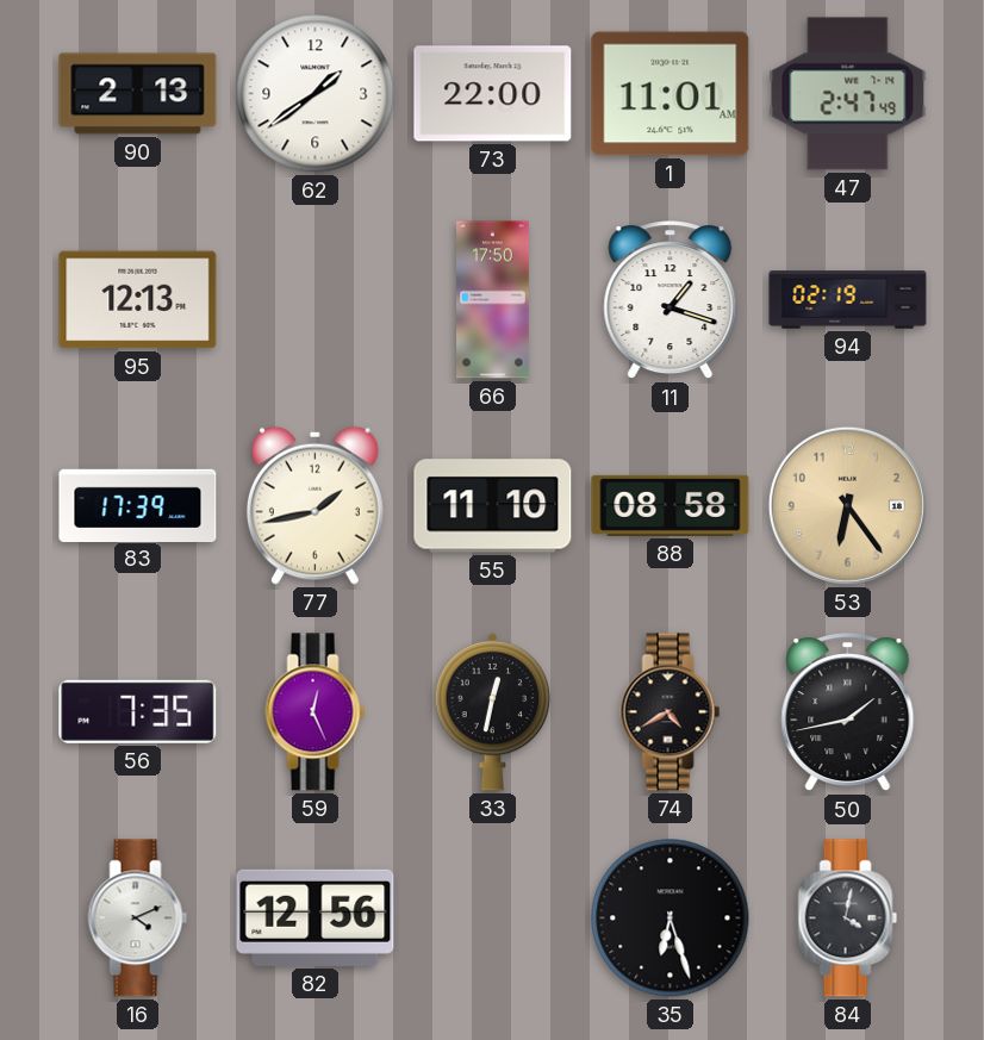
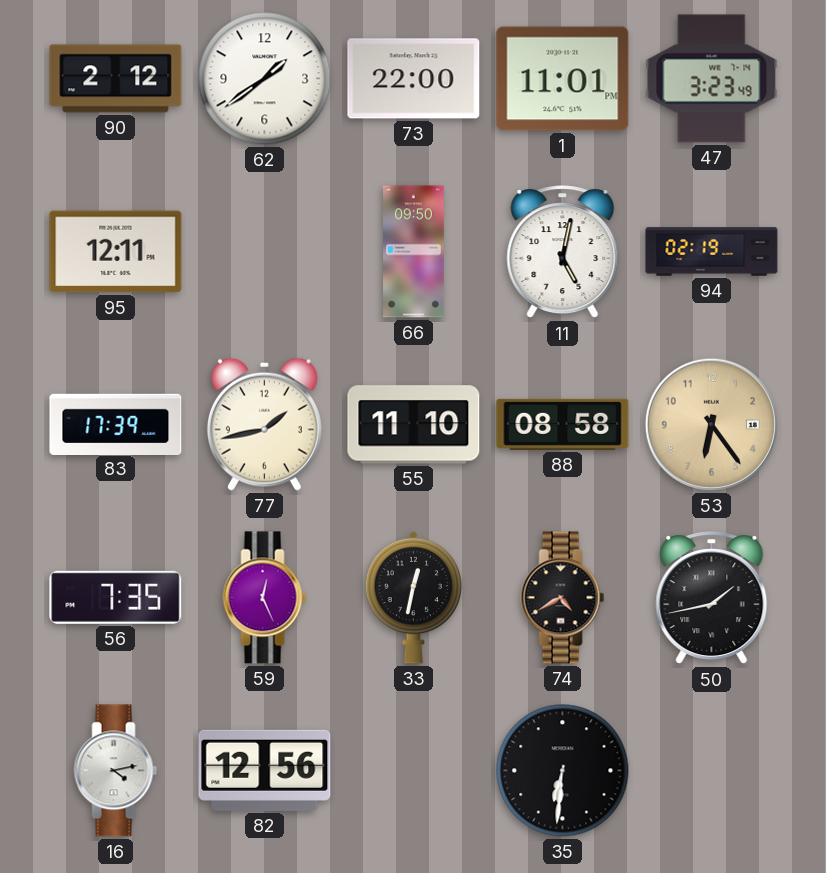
90: 2:13 -> 2:12 (116, 79)
1: 11:01 AM -> 11:01 PM (563, 79)
47: 2:47 -> 3:23 (712, 79)
95: 12:13 -> 12:11 (116, 252)
66: 17:50 -> 09:50 (414, 252)
11: 1:18 -> 5:02 (563, 252)
16: 4:11 -> 4:13 (116, 771)
35: 6:27 -> 6:31 (563, 771)
84: 4:02 -> none (848, 918)
